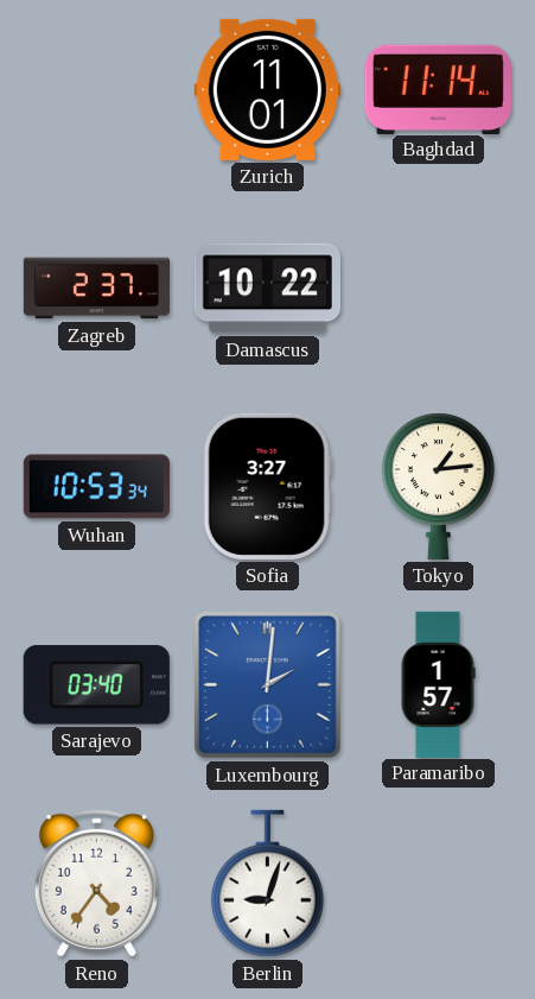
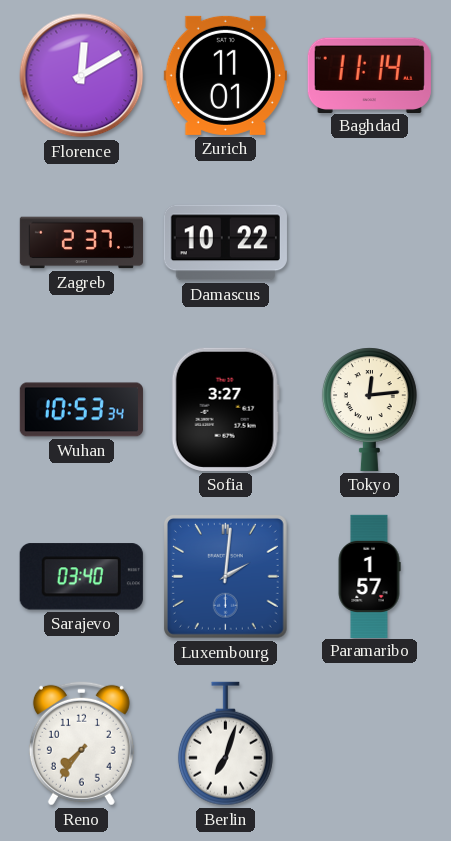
Florence: none -> 12:10 (82, 76)
Tokyo: 1:14 -> 12:14 (369, 409)
Reno: 4:36 -> 7:36 (81, 743)
Berlin: 9:03 -> 7:03 (225, 744)
